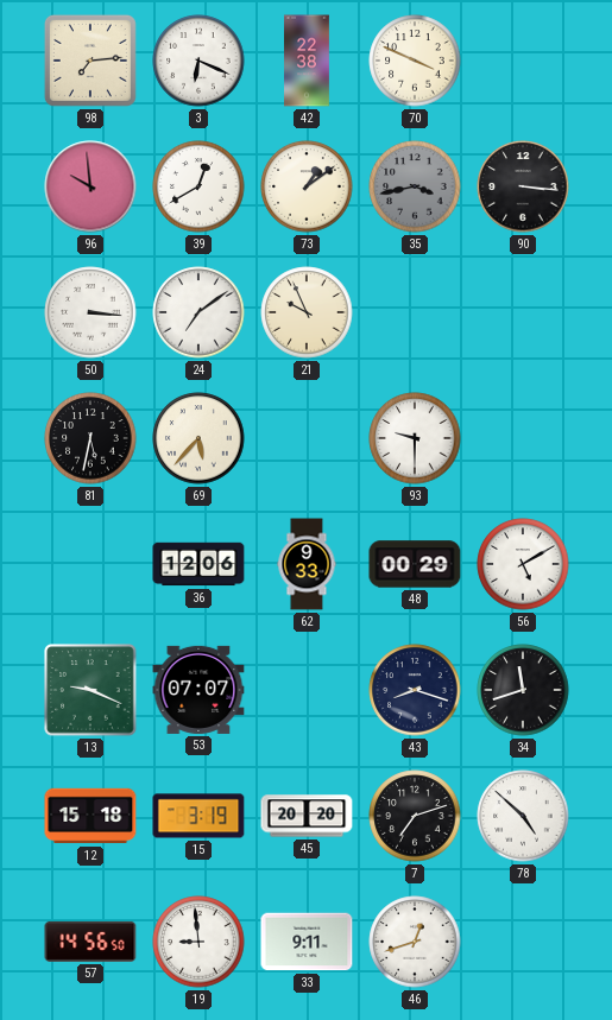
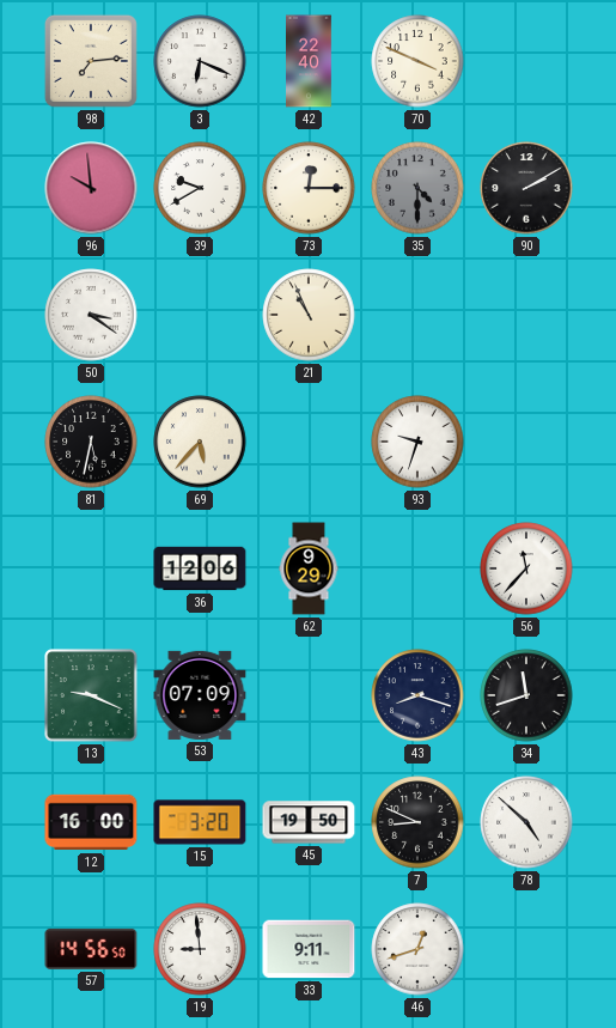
42: 22:38 -> 22:40 (310, 61)
39: 12:40 -> 9:40 (200, 188)
73: 1:09 -> 12:15 (309, 188)
35: 3:43 -> 4:30 (417, 188)
90: 3:16 -> 2:10 (526, 188)
50: 3:16 -> 3:21 (91, 315)
24: 7:09 -> none (198, 312)
21: 9:56 -> 10:56 (309, 315)
93: 9:30 -> 9:33 (417, 442)
62: 9:33 -> 9:29 (309, 568)
48: 00:29 -> none (415, 564)
56: 5:10 -> 11:37 (526, 568)
53: 07:07 -> 07:09 (200, 695)
12: 15:18 -> 16:00 (91, 822)
15: 3:19 -> 3:20 (200, 822)
45: 20:20 -> 19:50 (309, 822)
7: 7:12 -> 8:49 (417, 822)
